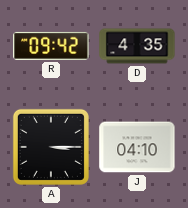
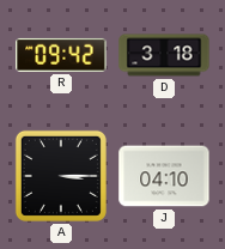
D: 4:35 -> 3:18 (164, 55)
